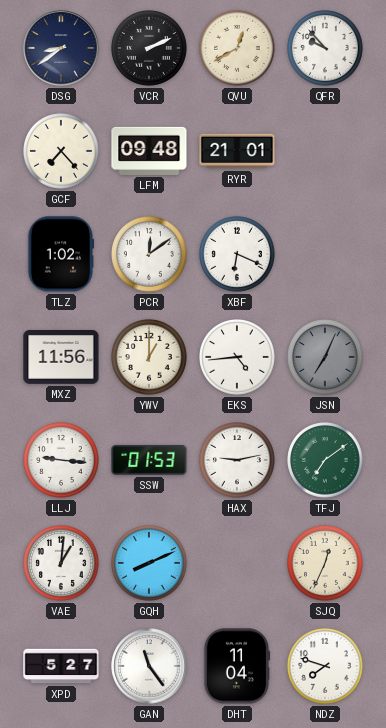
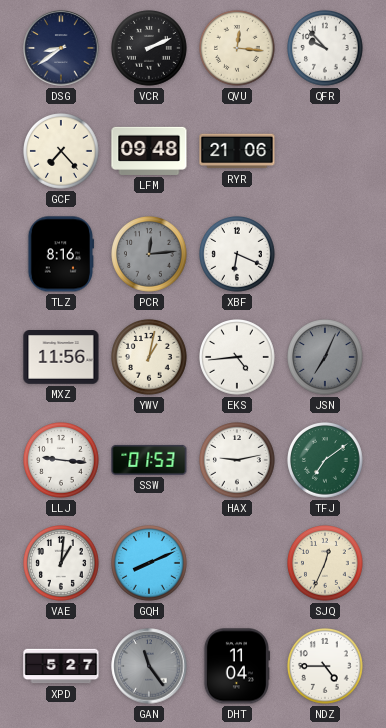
QVU: 12:40 -> 12:16 (238, 49)
RYR: 21:01 -> 21:06 (237, 151)
TLZ: 1:02 -> 8:16 (61, 254)
PCR: 12:09 -> 12:14 (150, 255)
PCR dial: white -> grey (150, 255)
YWV: 1:00 -> 1:02 (150, 358)
GAN dial: white -> grey (149, 666)
NDZ: 7:48 -> 4:45 (326, 667)
